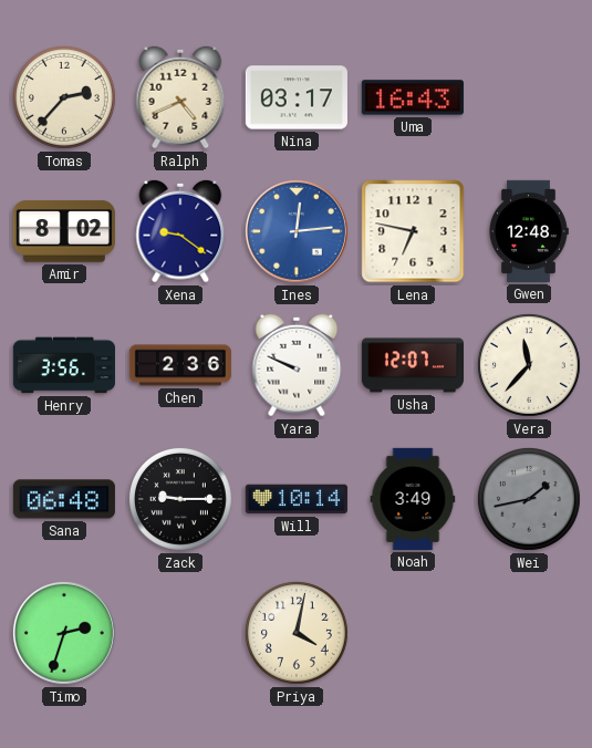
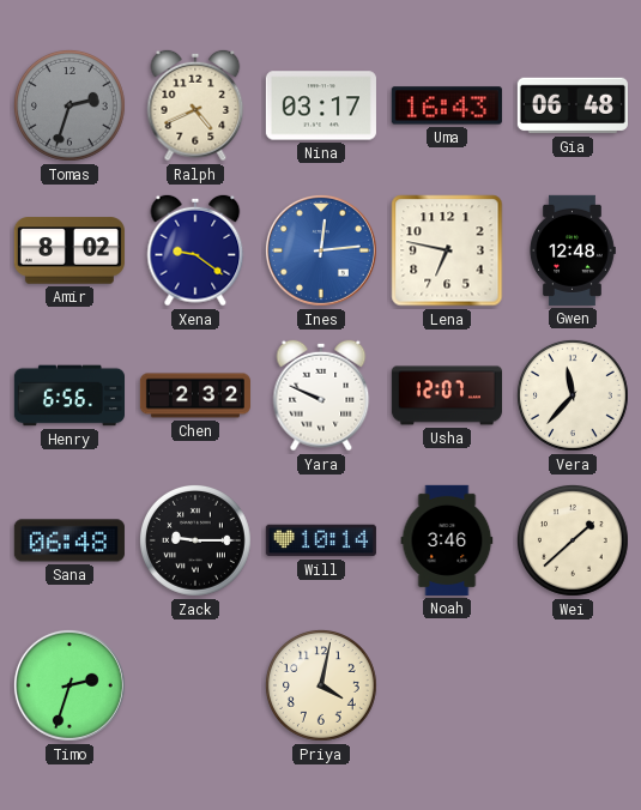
Tomas: 2:37 -> 2:33 (69, 105)
Tomas dial: cream -> grey (69, 105)
Gia: none -> 06:48 (573, 105)
Henry: 3:56 -> 6:56 (68, 395)
Chen: 2:36 -> 2:32 (195, 395)
Noah: 3:49 -> 3:46 (447, 540)
Wei: 1:43 -> 1:38 (573, 540)
Wei dial: grey -> cream (573, 540)
